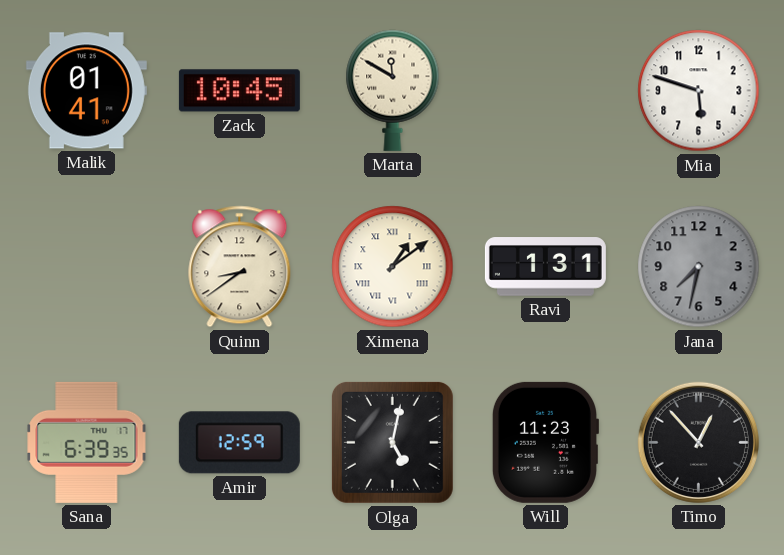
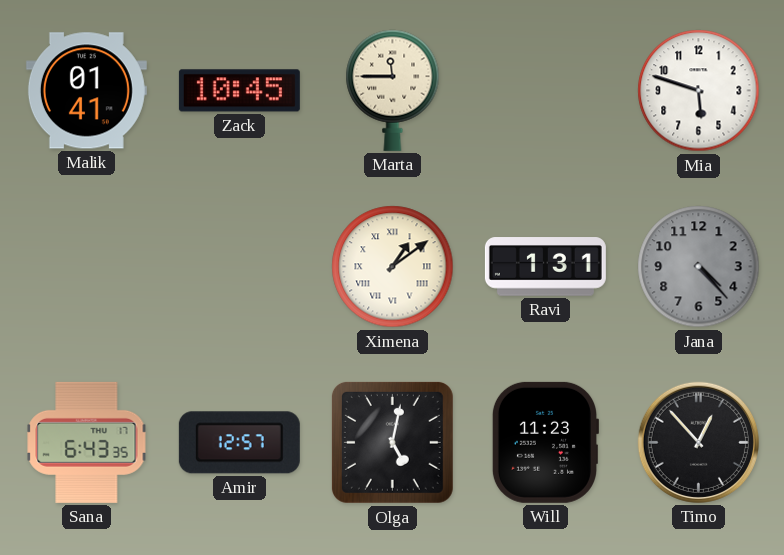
Marta: 11:50 -> 11:45 (393, 90)
Quinn: 8:39 -> none (240, 267)
Jana: 7:32 -> 4:23 (699, 267)
Sana: 6:39 -> 6:43 (87, 442)
Amir: 12:59 -> 12:57 (239, 443)
